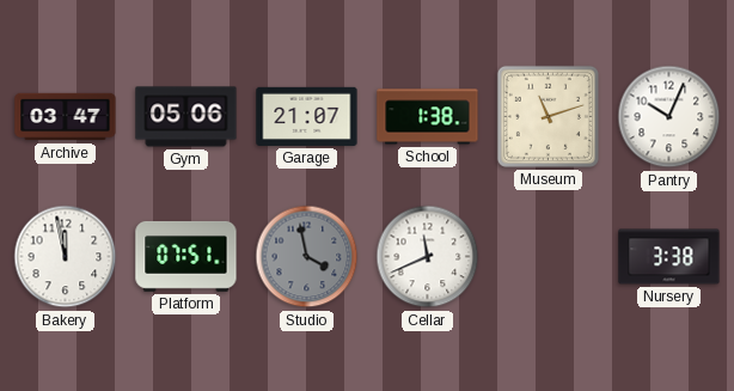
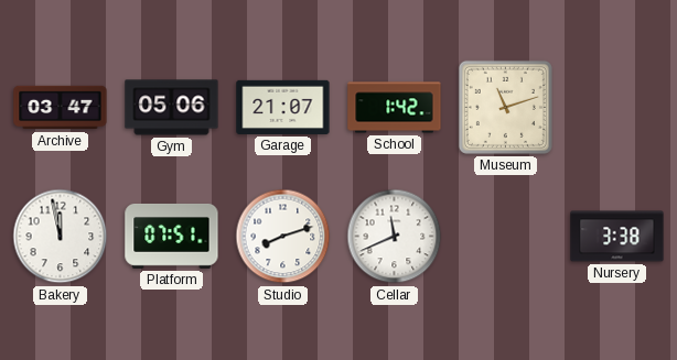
School: 1:38 -> 1:42 (395, 108)
Pantry: 10:04 -> none (669, 117)
Studio: 3:58 -> 8:12 (283, 237)
Studio dial: grey -> white (283, 237)
